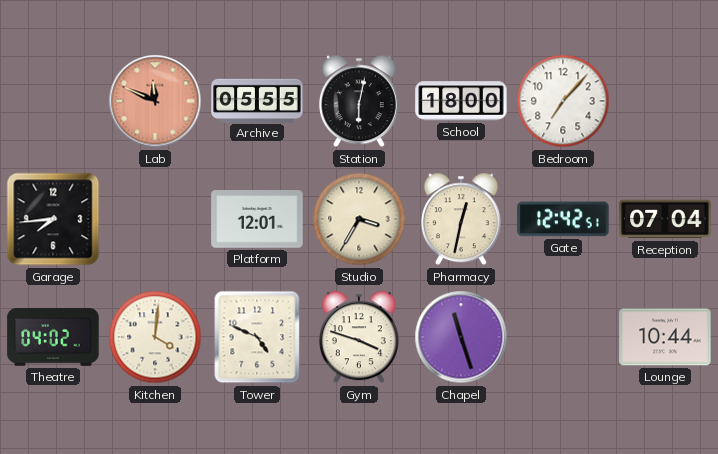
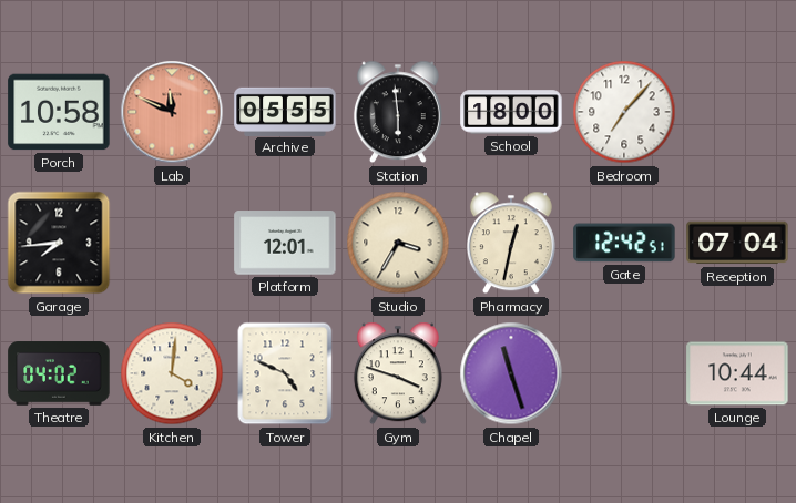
Porch: none -> 10:58 (59, 112)
Station: 6:02 -> 5:59 (398, 112)
